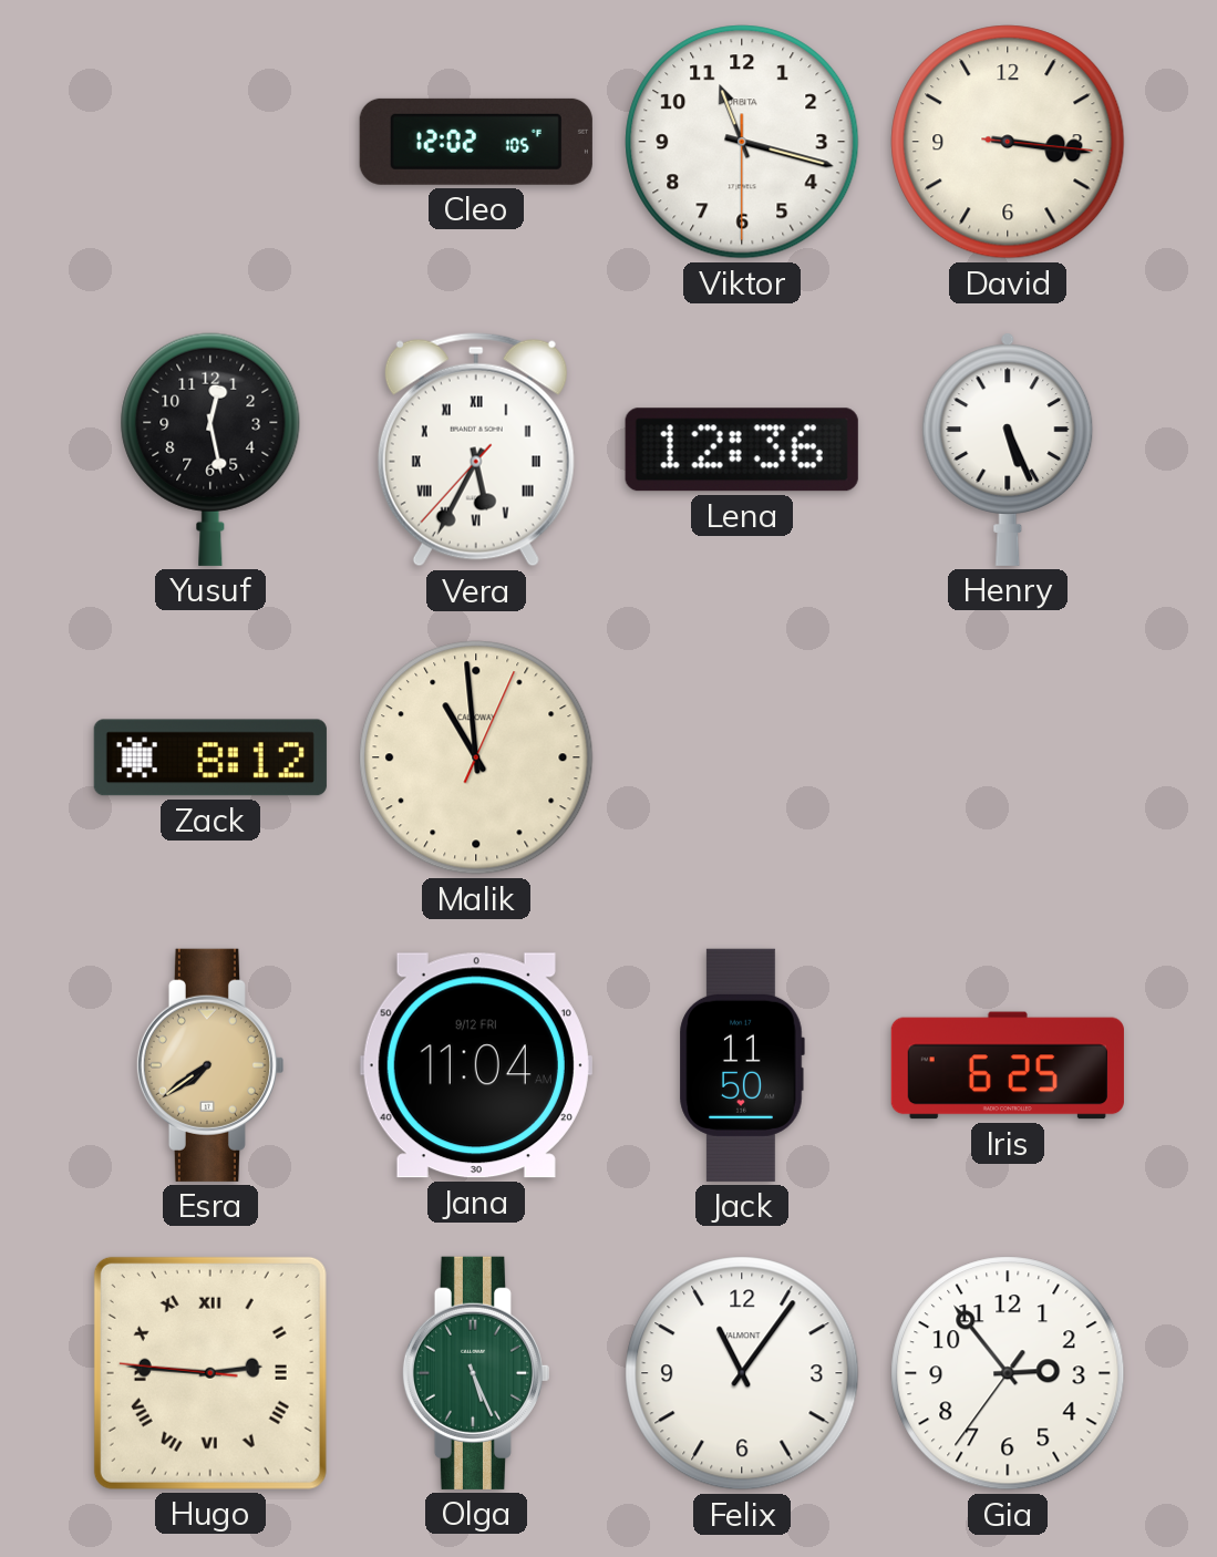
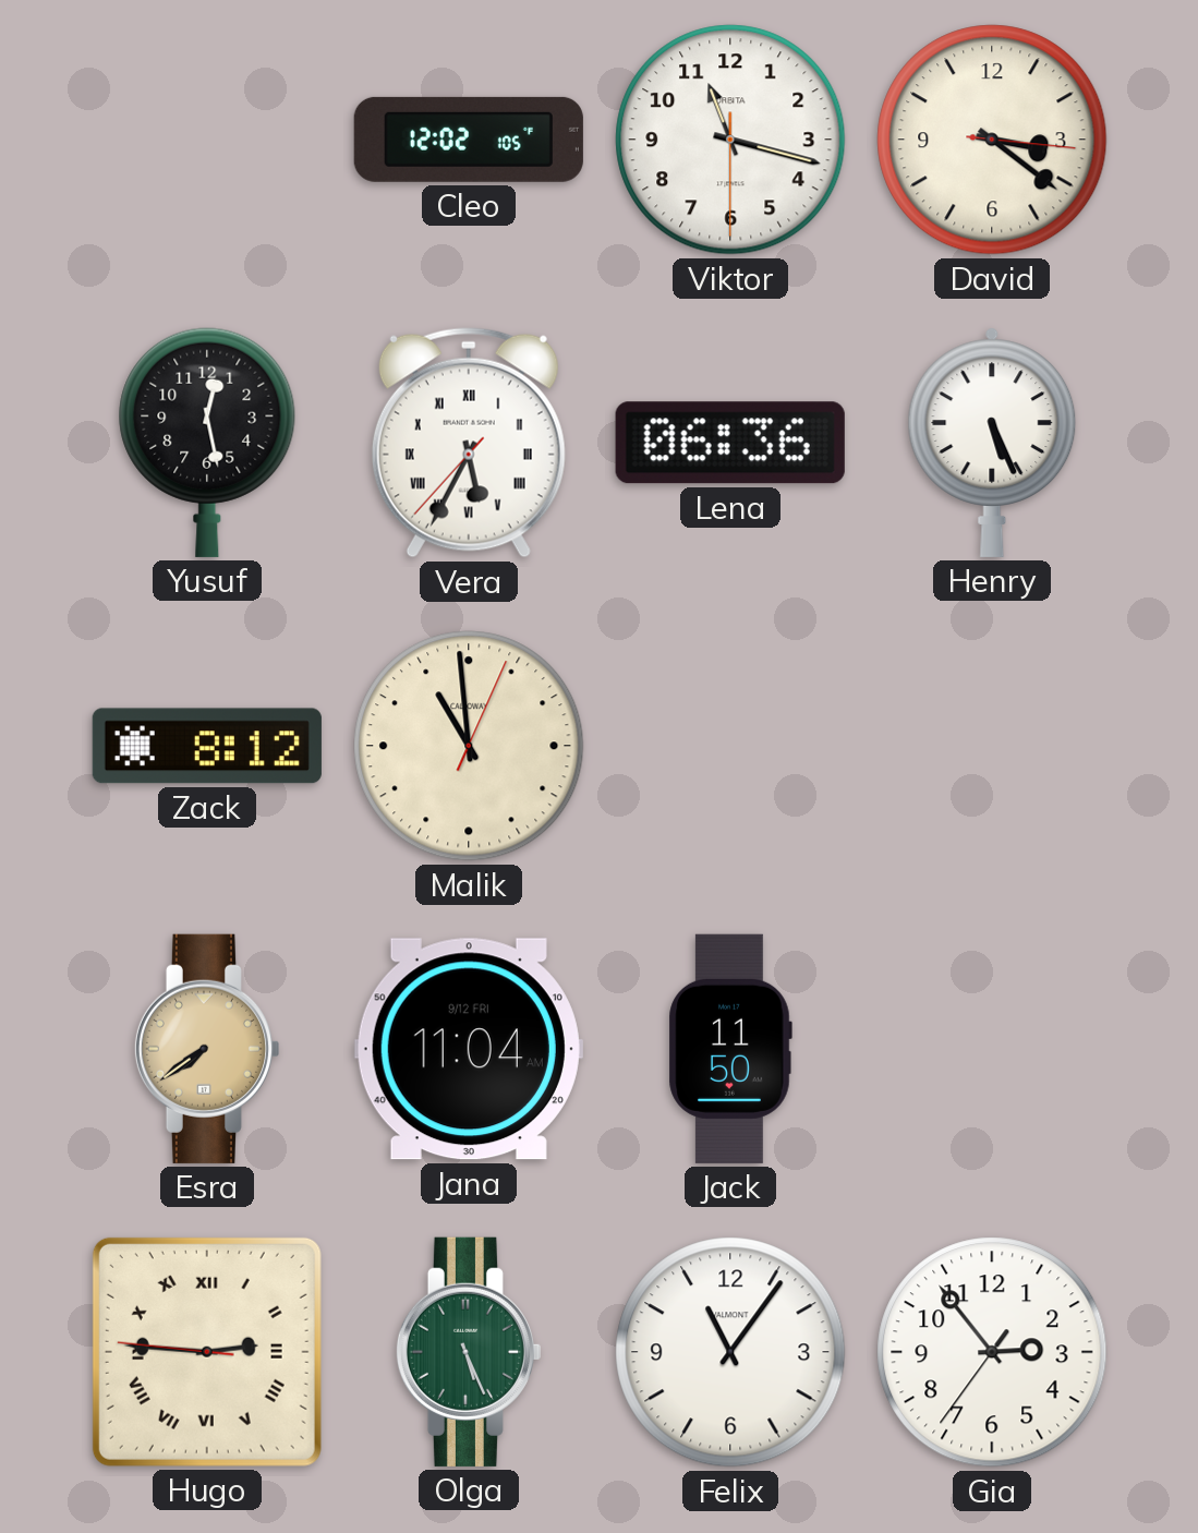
David: 3:16 -> 3:21 (992, 140)
Lena: 12:36 -> 06:36 (730, 443)
Iris: 6:25 -> none (1008, 1065)
